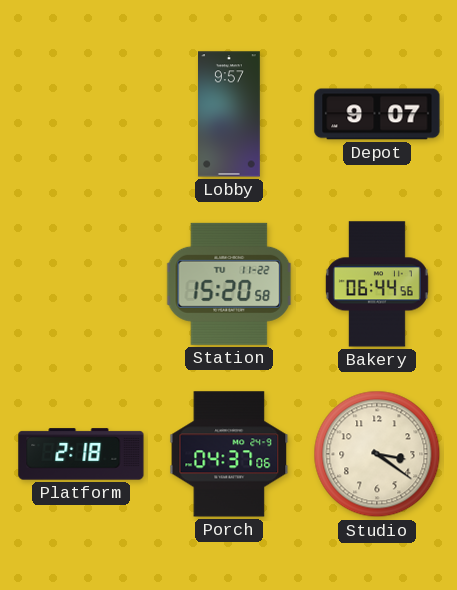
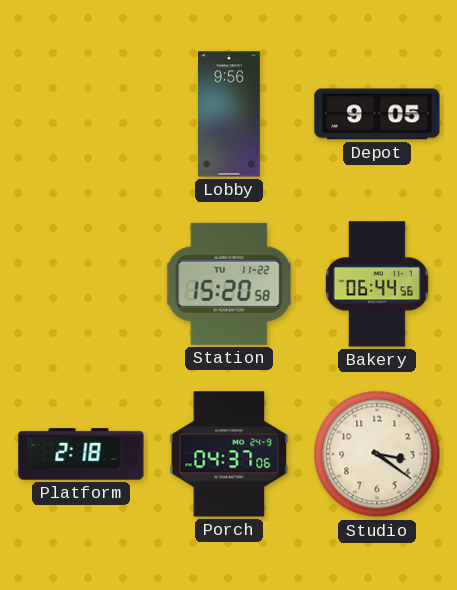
Lobby: 9:57 -> 9:56 (230, 114)
Depot: 9:07 -> 9:05 (377, 114)
